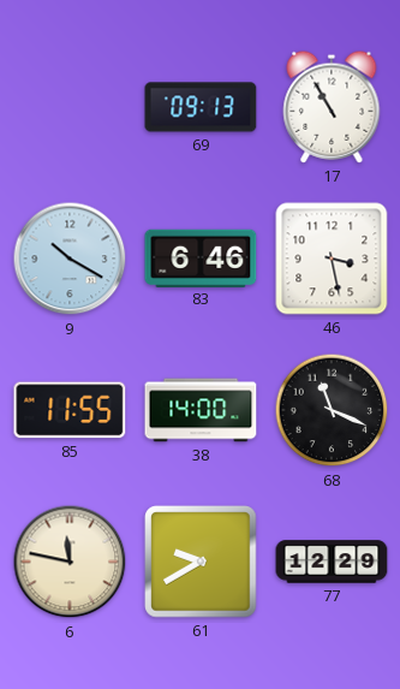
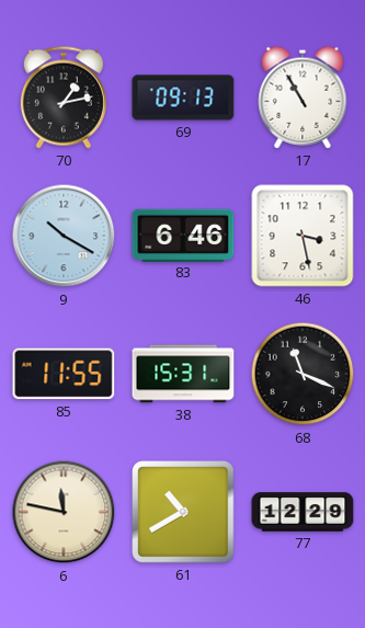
70: none -> 1:13 (64, 98)
38: 14:00 -> 15:31 (183, 374)
61: 9:40 -> 10:40 (183, 512)
